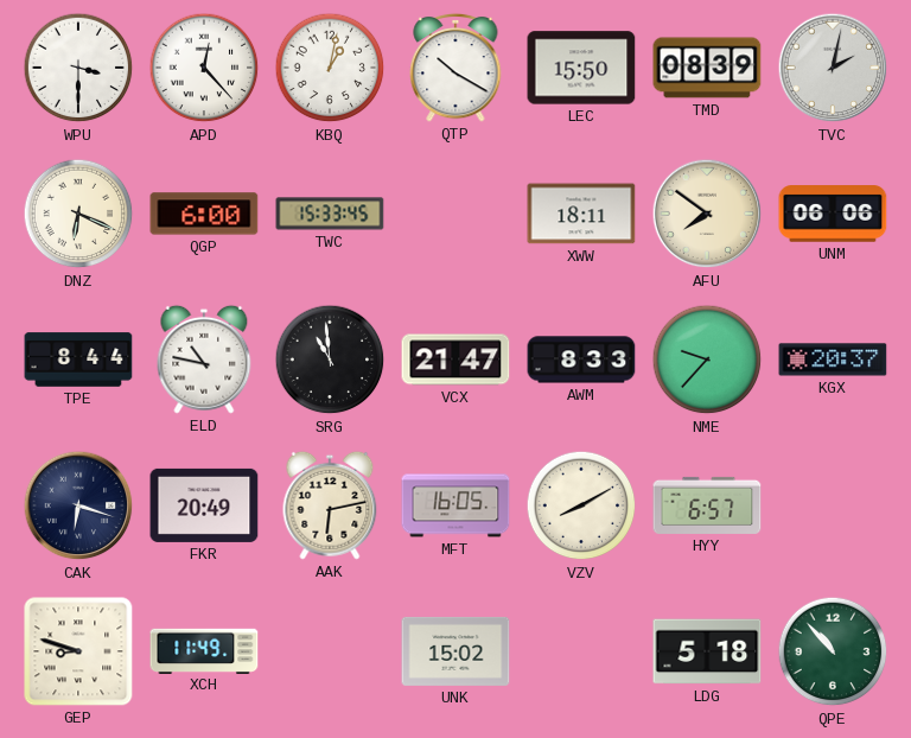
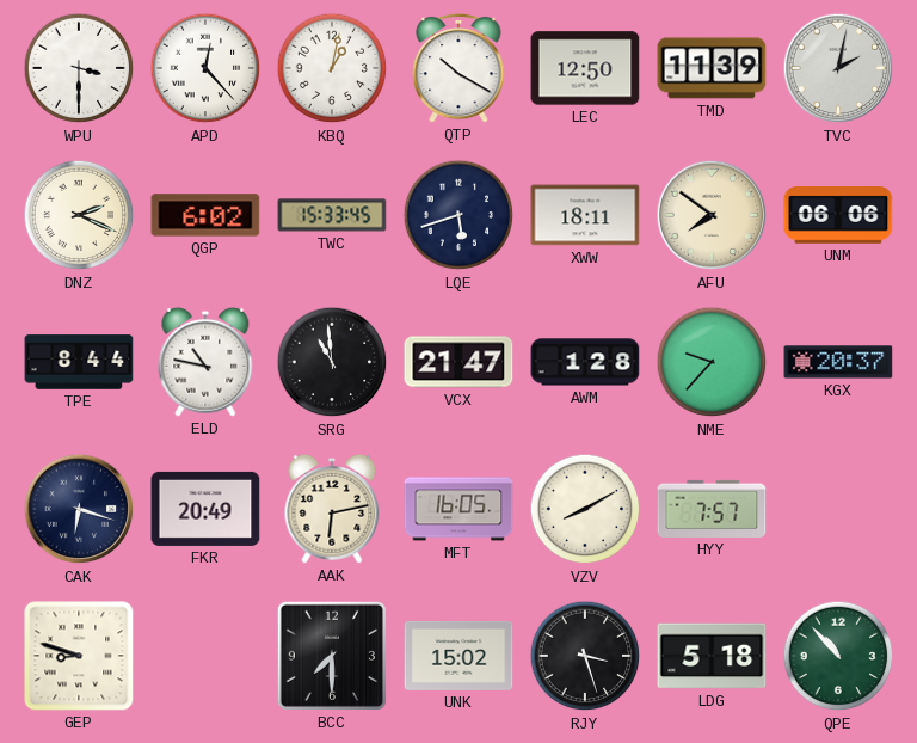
LEC: 15:50 -> 12:50 (585, 68)
TMD: 08:39 -> 11:39 (712, 68)
DNZ: 6:19 -> 2:19 (79, 215)
QGP: 6:00 -> 6:02 (205, 215)
LQE: none -> 5:42 (458, 215)
AWM: 8:33 -> 1:28 (585, 362)
HYY: 6:57 -> 7:57 (712, 509)
XCH: 11:49 -> none (204, 650)
BCC: none -> 7:30 (332, 656)
RJY: none -> 3:27 (585, 656)
